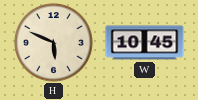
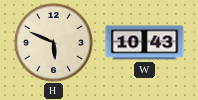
W: 10:45 -> 10:43 (145, 43)
